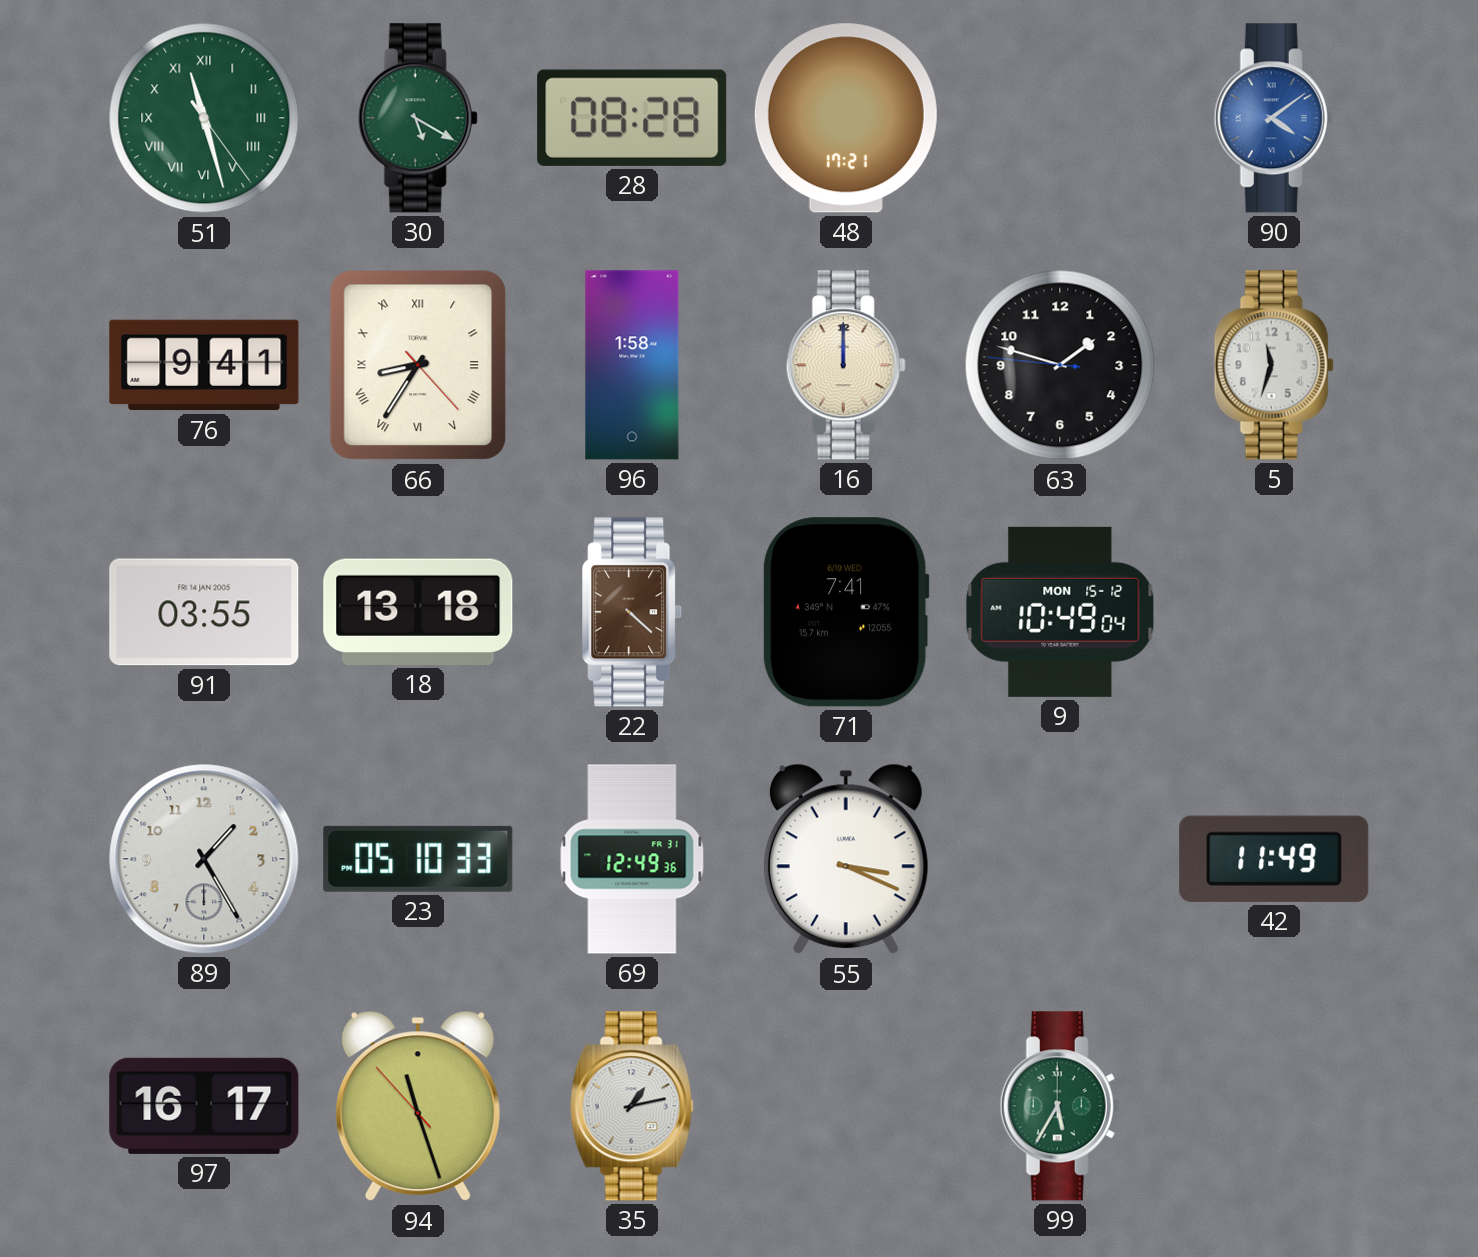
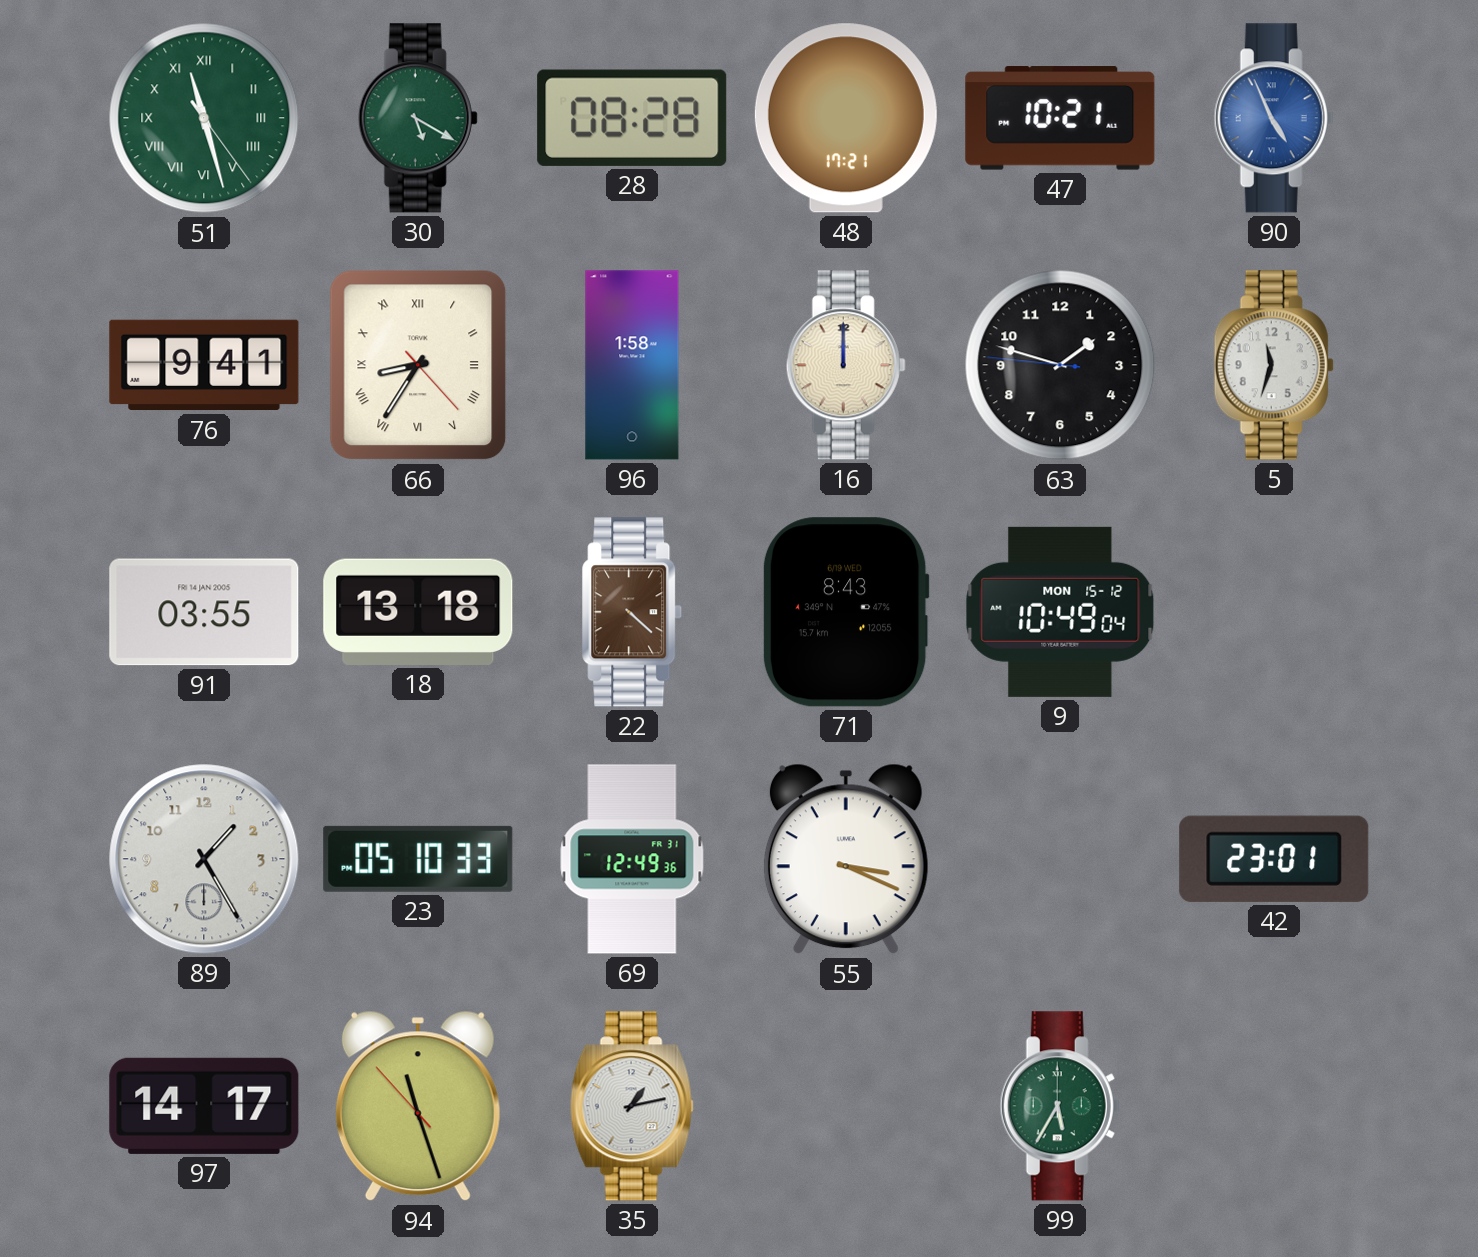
47: none -> 10:21 (1060, 118)
90: 4:09 -> 4:56 (1274, 118)
71: 7:41 -> 8:43 (846, 612)
42: 11:49 -> 23:01 (1274, 859)
97: 16:17 -> 14:17 (204, 1106)
